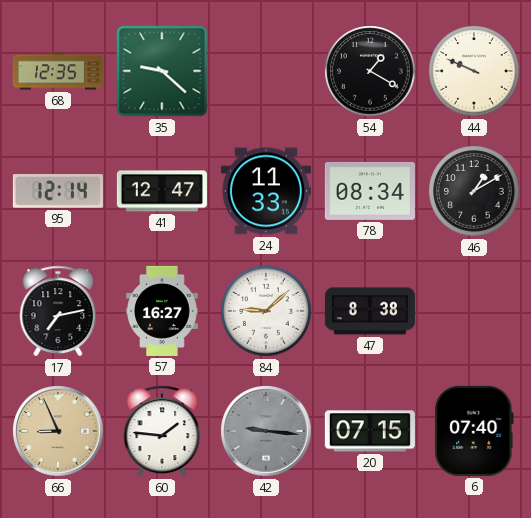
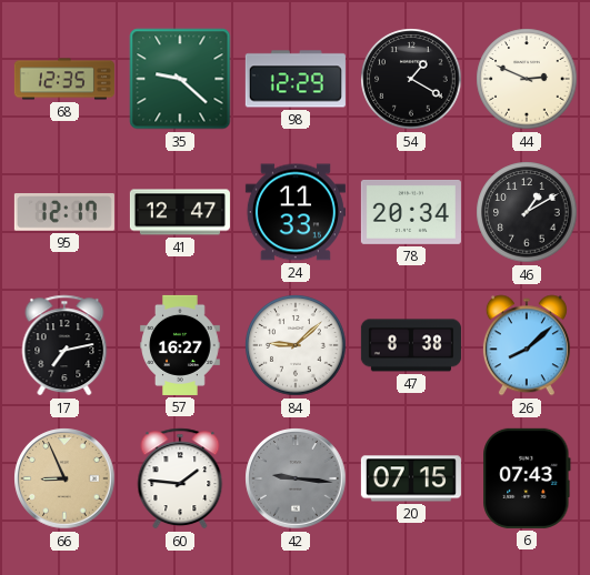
98: none -> 12:29 (296, 79)
44: 9:49 -> 2:49 (527, 79)
95: 12:14 -> 12:17 (64, 212)
78: 08:34 -> 20:34 (411, 212)
26: none -> 8:08 (527, 345)
6: 07:40 -> 07:43 (527, 478)
